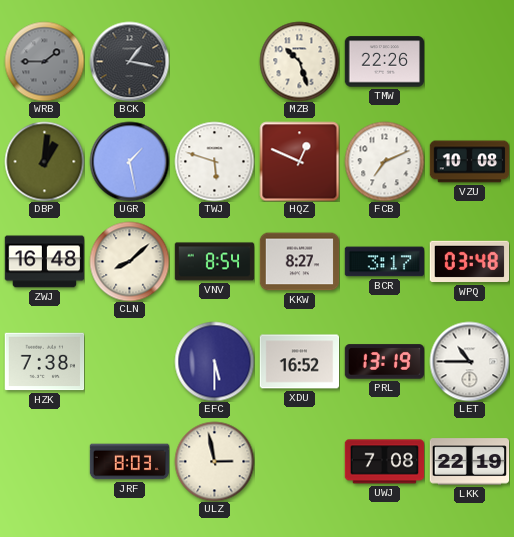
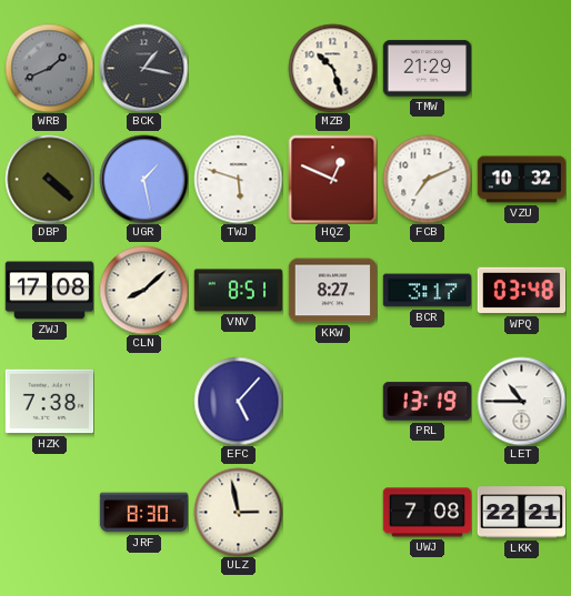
WRB: 1:45 -> 1:41 (49, 68)
TMW: 22:26 -> 21:29 (427, 69)
DBP: 1:01 -> 4:22 (49, 179)
VZU: 10:08 -> 10:32 (521, 180)
ZWJ: 16:48 -> 17:08 (49, 291)
VNV: 8:54 -> 8:51 (238, 291)
EFC: 5:30 -> 5:07 (238, 401)
XDU: 16:52 -> none (299, 362)
JRF: 8:03 -> 8:30 (143, 513)
LKK: 22:19 -> 22:21 (521, 513)
